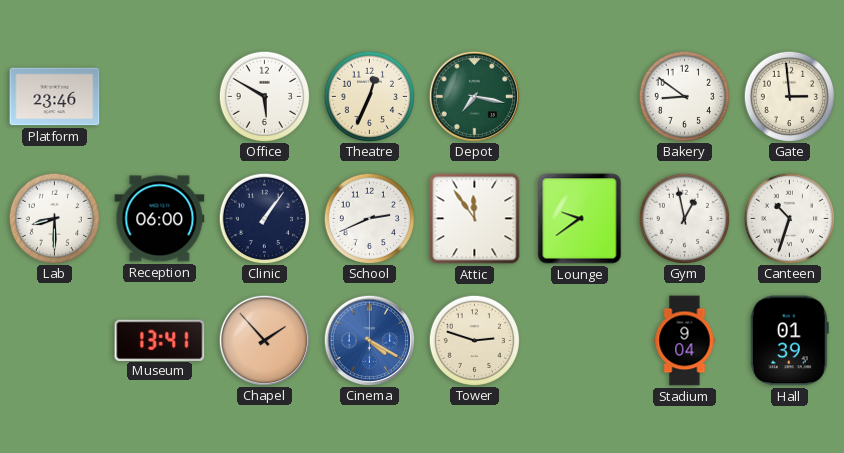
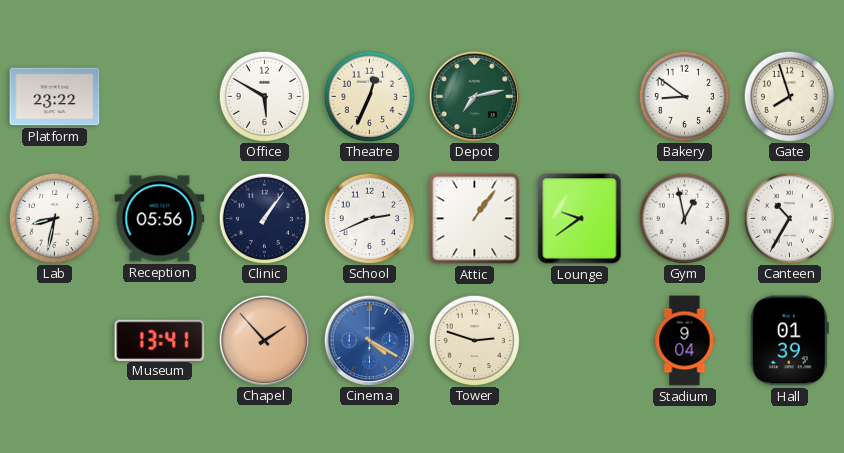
Platform: 23:46 -> 23:22 (55, 97)
Depot: 7:17 -> 7:13 (474, 96)
Gate: 2:59 -> 7:57 (789, 96)
Lab: 8:30 -> 8:32 (54, 218)
Reception: 06:00 -> 05:56 (160, 219)
Attic: 11:54 -> 1:06 (475, 219)
Canteen: 10:33 -> 10:35 (789, 218)
